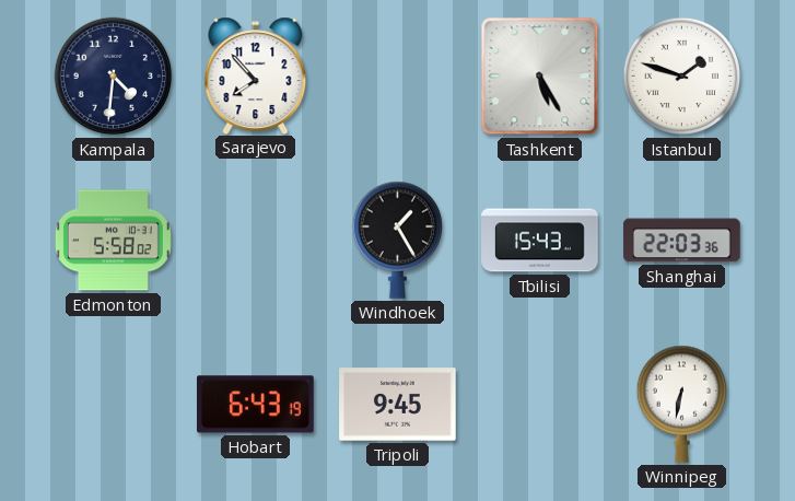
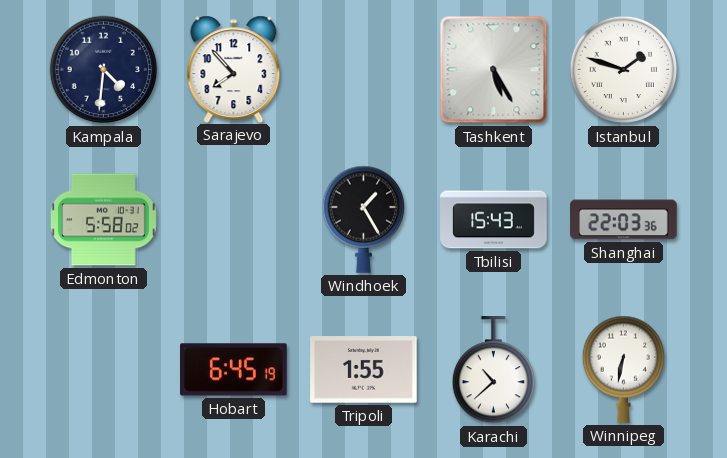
Hobart: 6:43 -> 6:45 (234, 370)
Tripoli: 9:45 -> 1:55 (364, 370)
Karachi: none -> 10:38 (493, 370)
